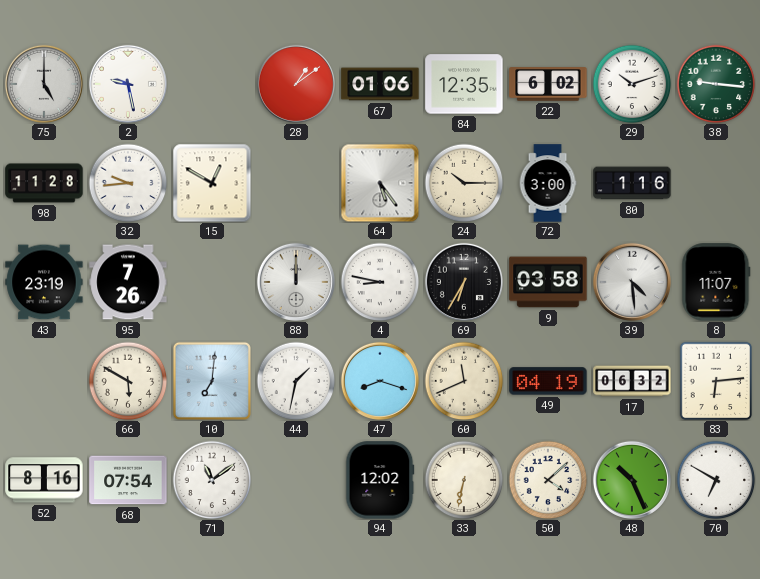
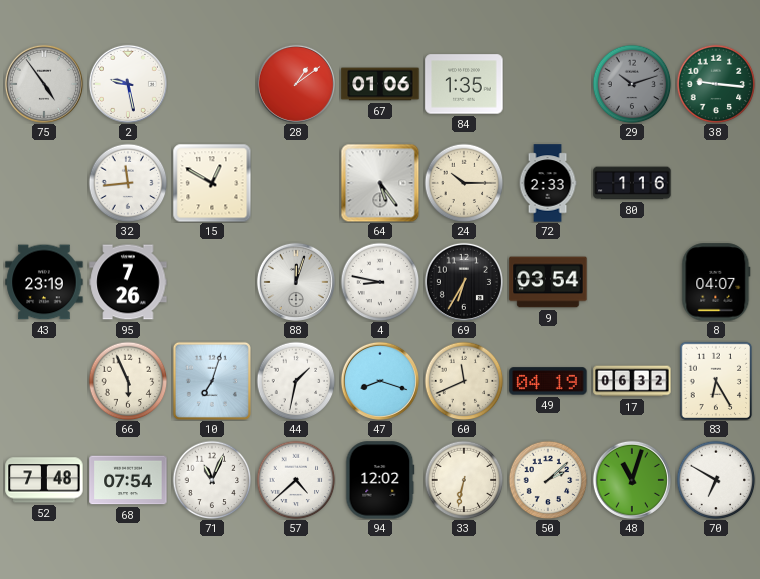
75: 5:00 -> 4:54 (44, 84)
84: 12:35 -> 1:35 (464, 84)
22: 6:02 -> none (548, 84)
29 dial: white -> grey (632, 84)
98: 11:28 -> none (44, 183)
32: 9:44 -> 11:44 (128, 183)
72: 3:00 -> 2:33 (548, 183)
88: 12:00 -> 12:03 (296, 282)
9: 03:58 -> 03:54 (548, 282)
39: 4:29 -> none (632, 282)
8: 11:07 -> 04:07 (716, 282)
66: 5:50 -> 5:56 (128, 381)
10: 7:01 -> 7:03 (212, 381)
83: 6:14 -> 6:25 (716, 381)
52: 8:16 -> 7:48 (44, 480)
71: 11:09 -> 11:04 (212, 480)
57: none -> 4:38 (296, 480)
50: 4:08 -> 2:08 (548, 480)
48: 10:26 -> 11:03 (632, 480)
